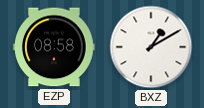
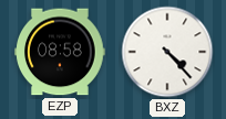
BXZ: 1:10 -> 4:23 (167, 52)
